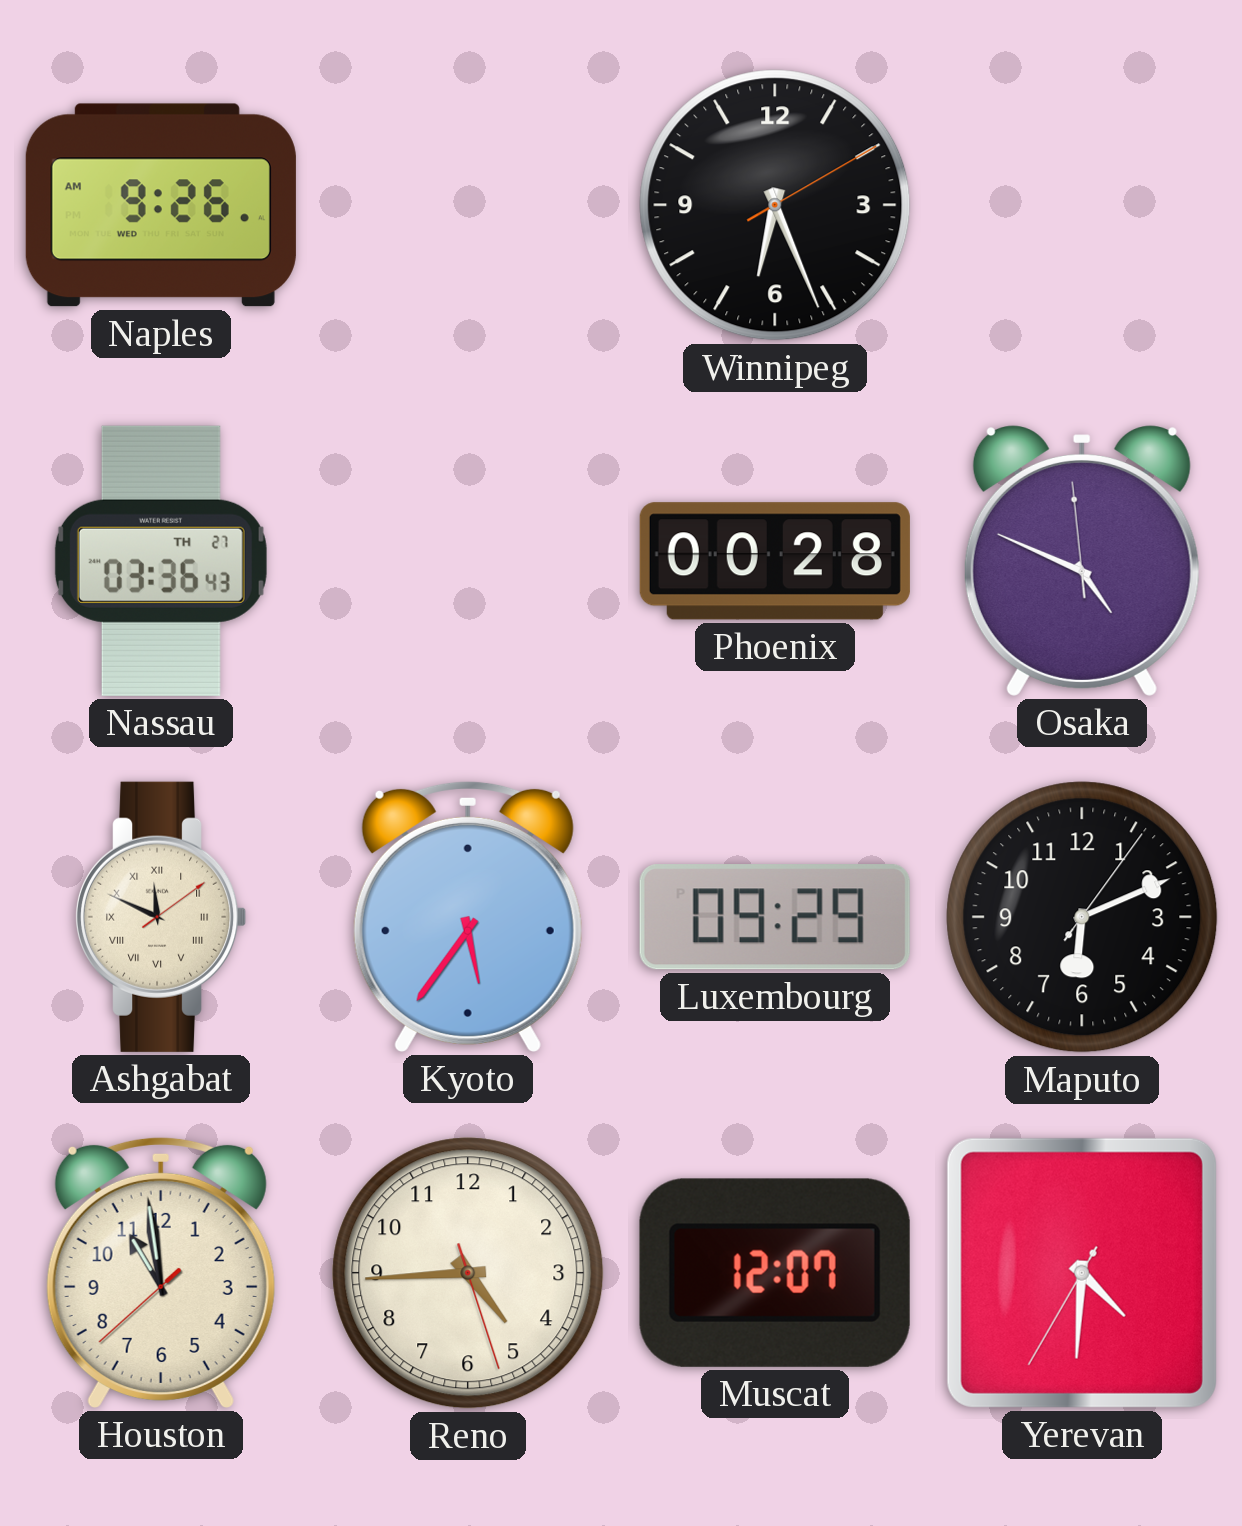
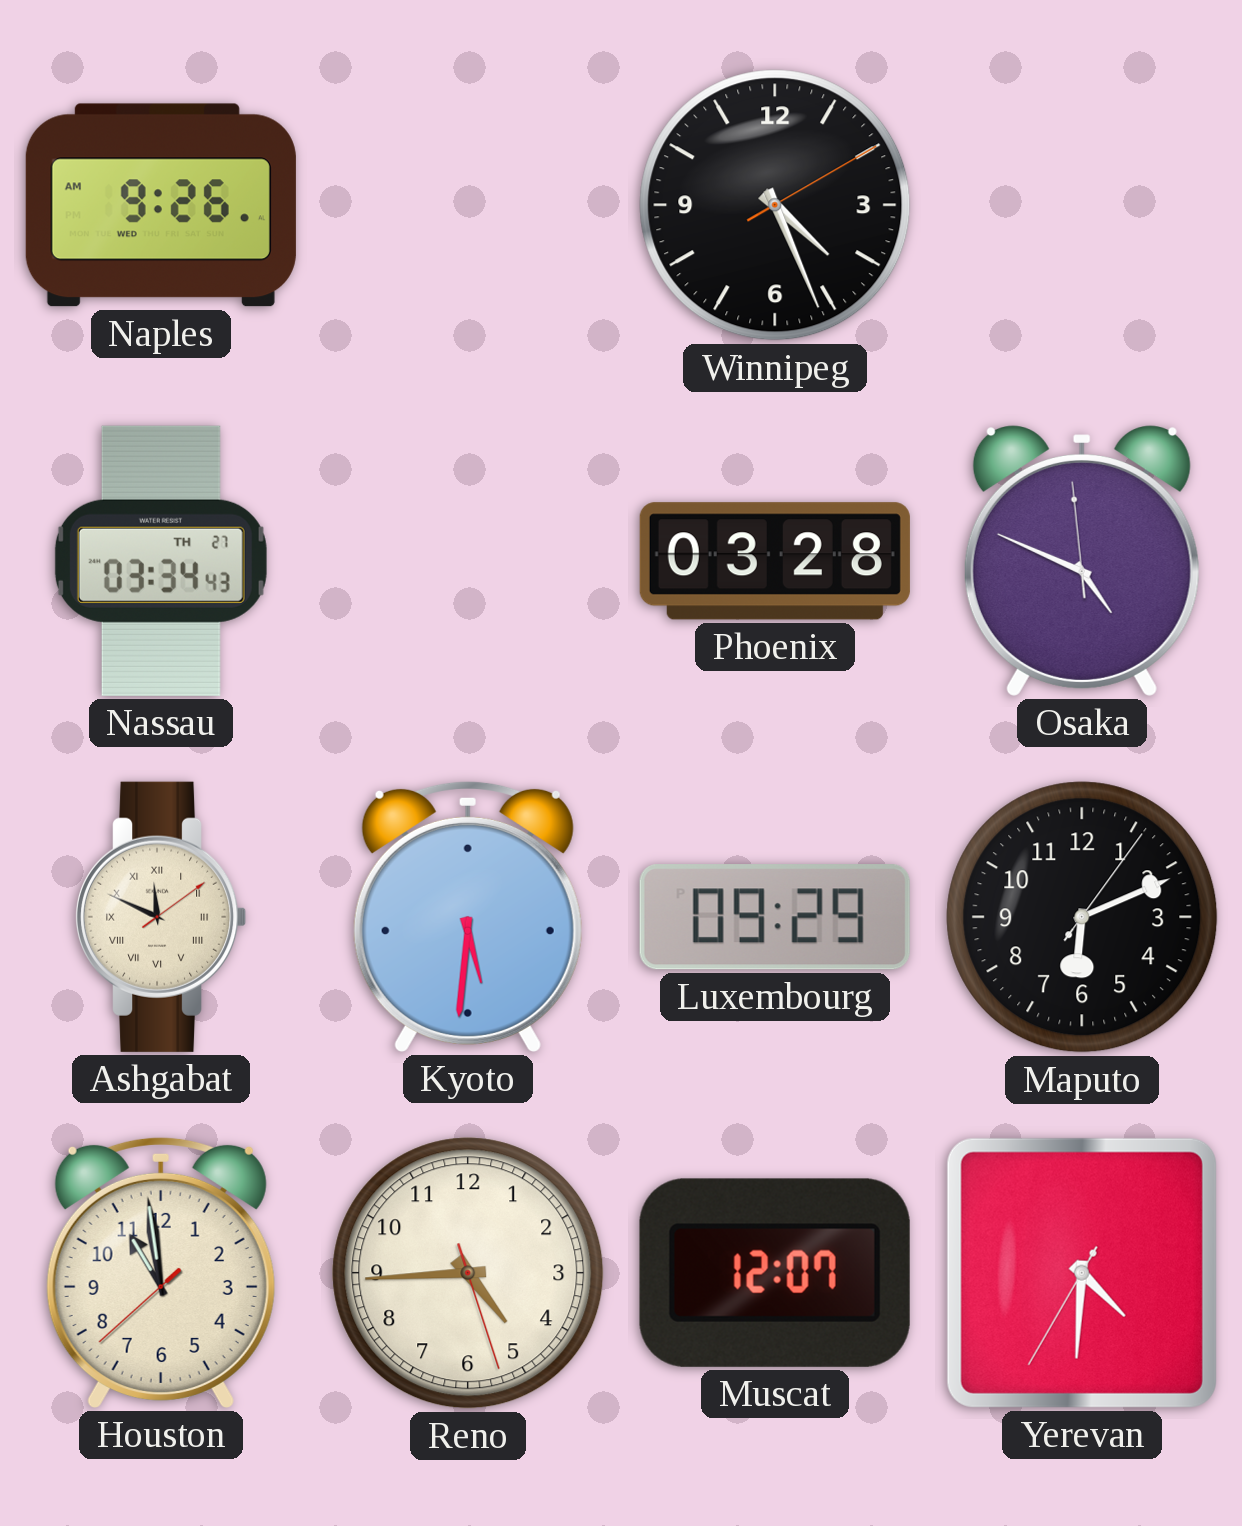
Winnipeg: 6:26 -> 4:26 (775, 205)
Nassau: 03:36 -> 03:34 (161, 561)
Phoenix: 00:28 -> 03:28 (775, 561)
Kyoto: 5:36 -> 5:31 (468, 916)
